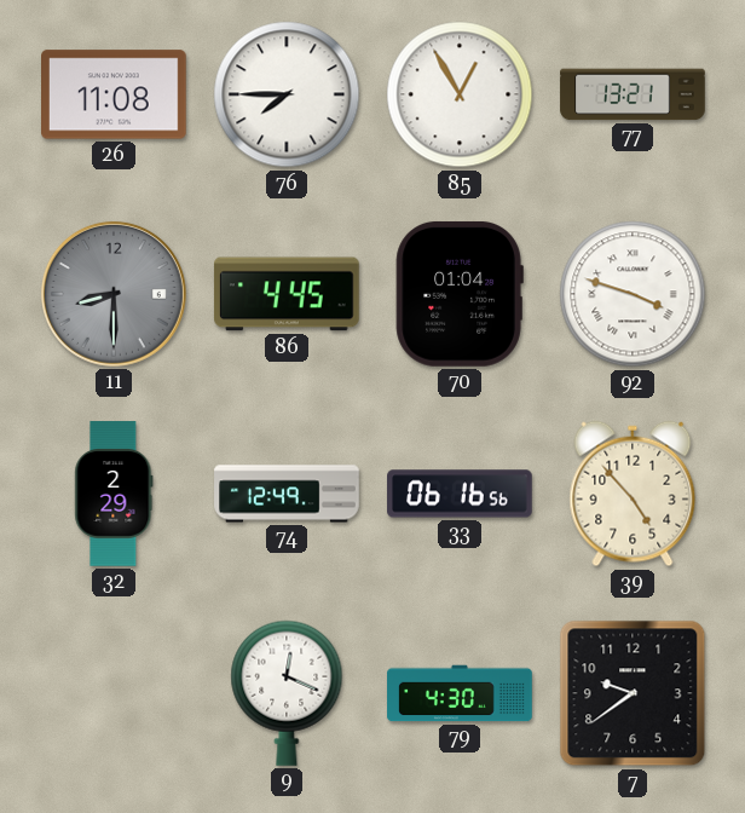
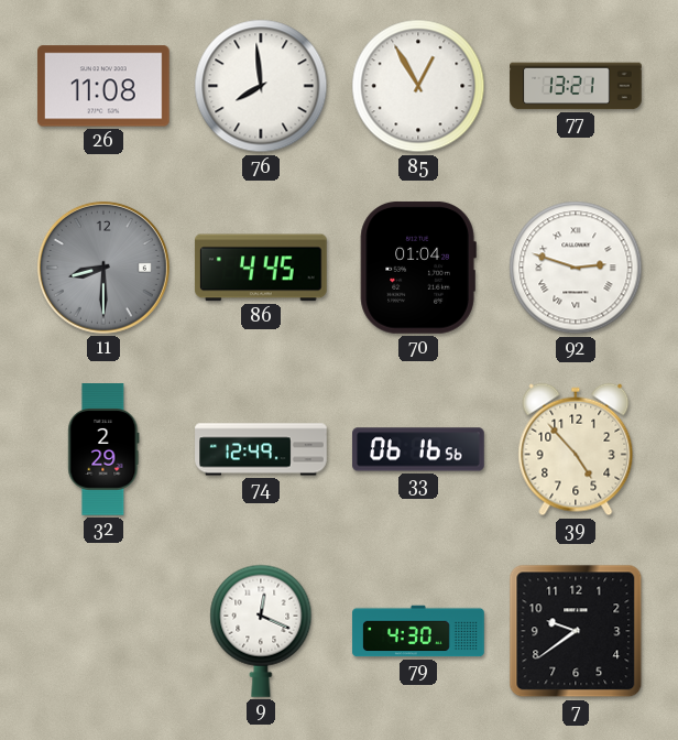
76: 7:45 -> 7:59 (261, 86)
92: 3:48 -> 2:48 (576, 268)
